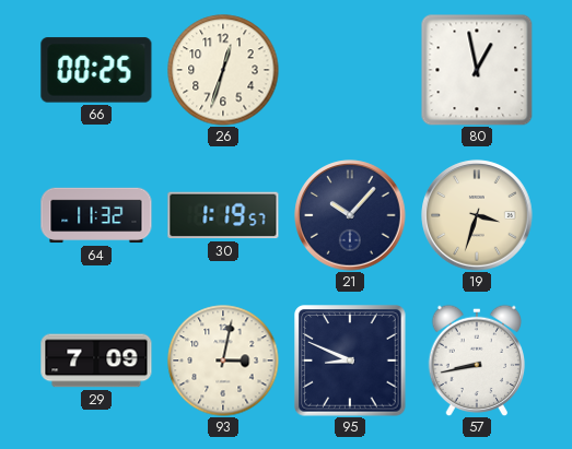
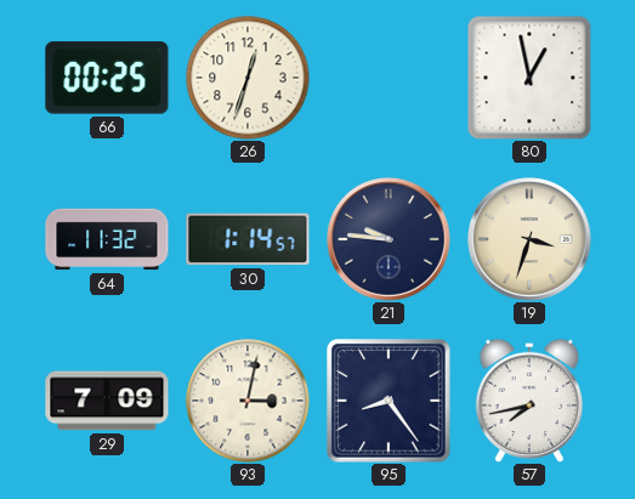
30: 1:19 -> 1:14 (248, 239)
21: 10:07 -> 9:46 (389, 239)
95: 8:49 -> 8:24 (389, 401)
57: 8:43 -> 7:43 (528, 401)
